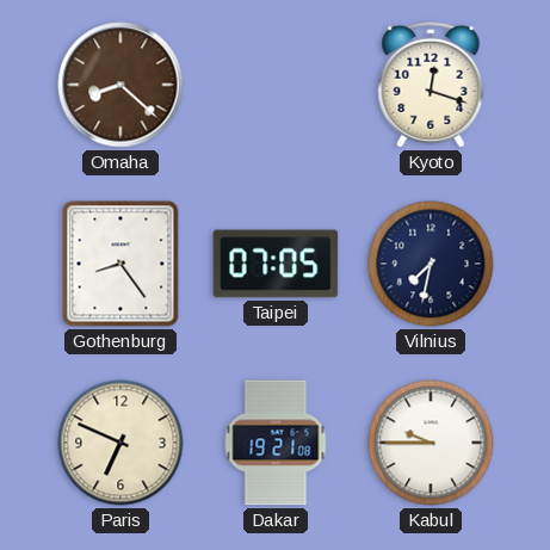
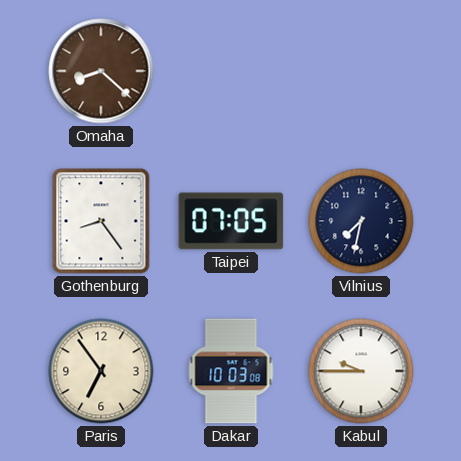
Kyoto: 12:18 -> none (431, 85)
Paris: 6:49 -> 6:54 (101, 371)
Dakar: 19:21 -> 10:03 (231, 371)
